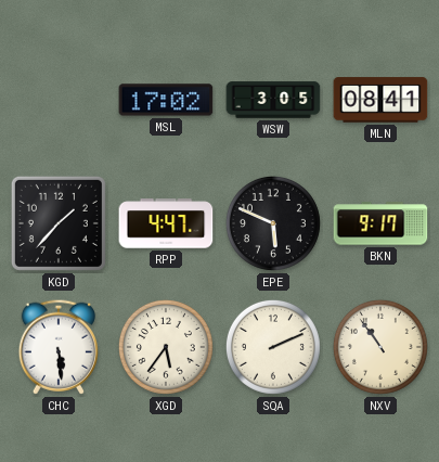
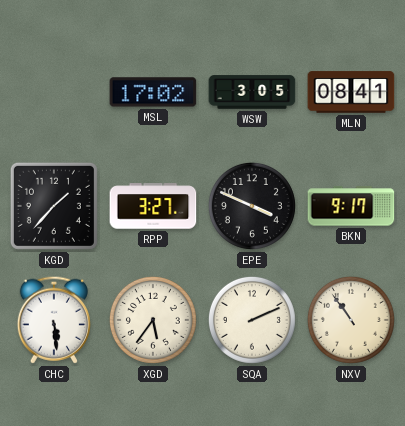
RPP: 4:47 -> 3:27 (153, 206)
EPE: 5:49 -> 3:49 (252, 206)
